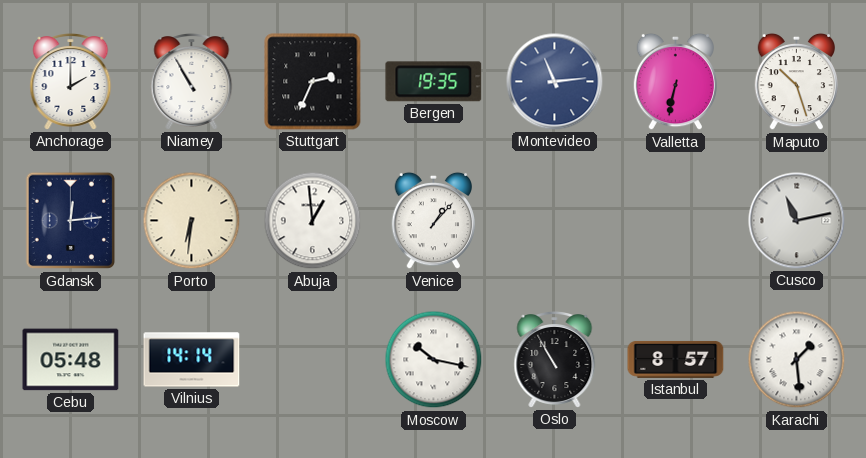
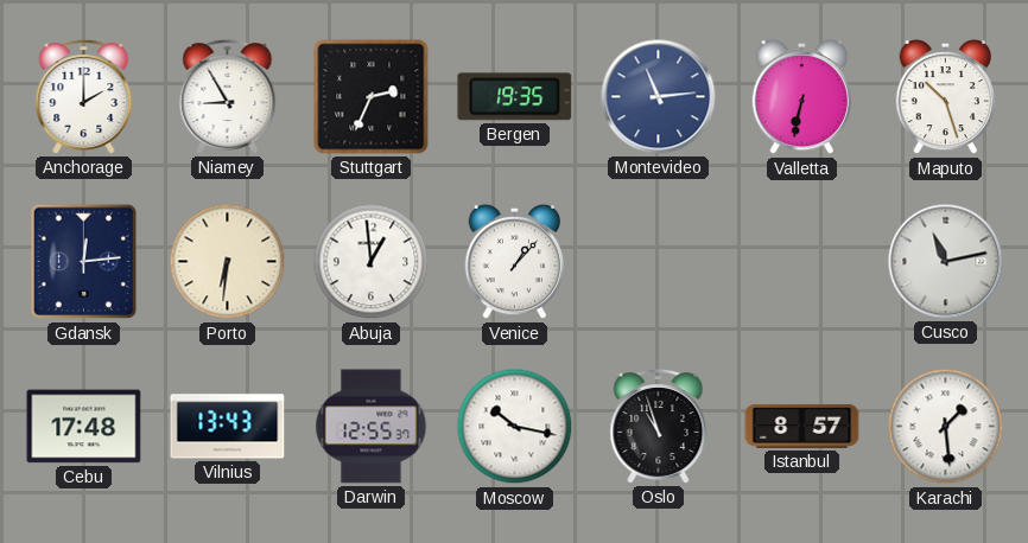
Niamey: 10:55 -> 8:55 (228, 97)
Cebu: 05:48 -> 17:48 (84, 427)
Vilnius: 14:14 -> 13:43 (228, 427)
Darwin: none -> 12:55 (372, 427)
Oslo: 10:55 -> 10:57 (659, 427)
